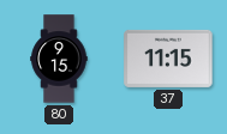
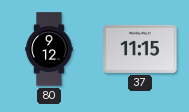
80: 9:15 -> 9:12 (49, 49)
